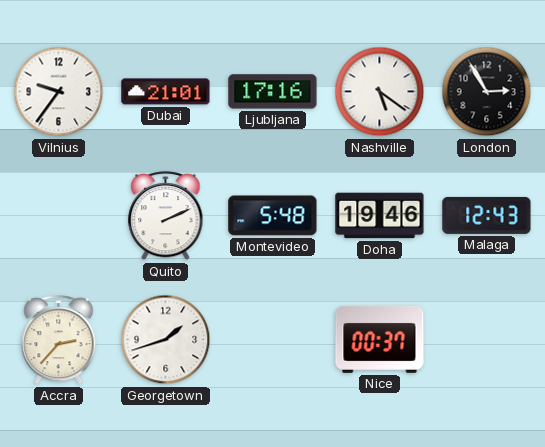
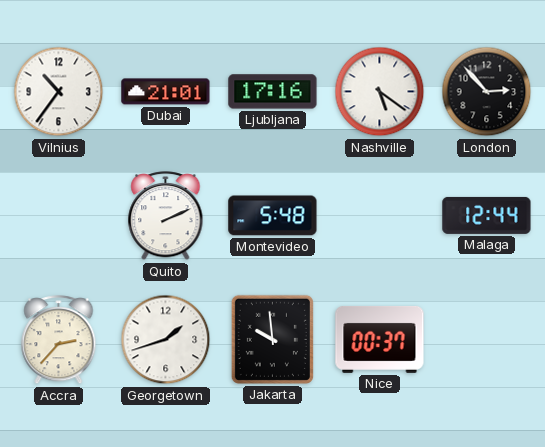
Vilnius: 9:36 -> 10:36 (59, 92)
London: 2:55 -> 2:53 (487, 92)
Doha: 19:46 -> none (380, 216)
Malaga: 12:43 -> 12:44 (487, 215)
Jakarta: none -> 9:59 (272, 339)
